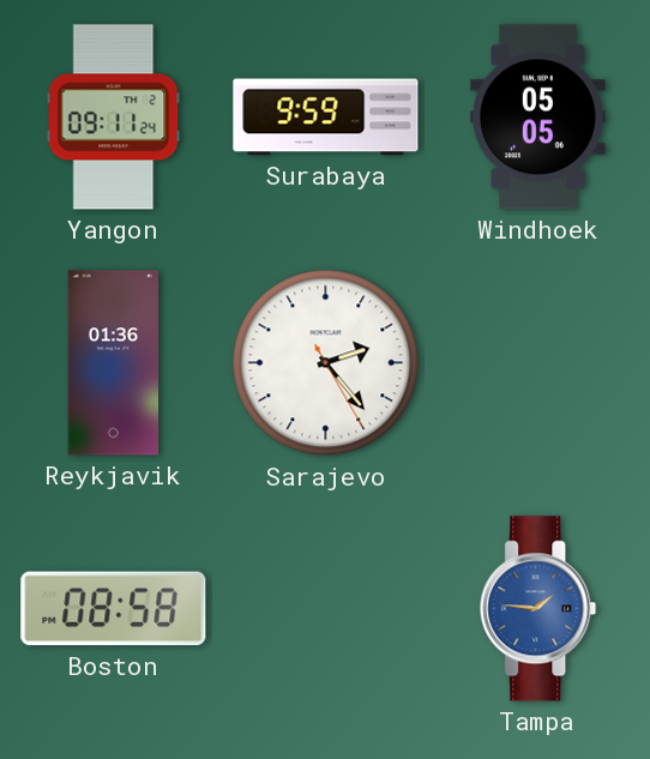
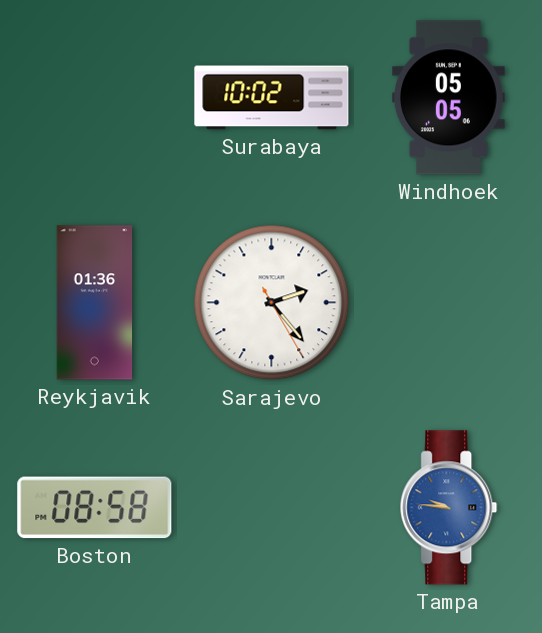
Yangon: 09:11 -> none (114, 118)
Surabaya: 9:59 -> 10:02 (272, 98)
Tampa: 1:46 -> 9:46 (449, 508)
